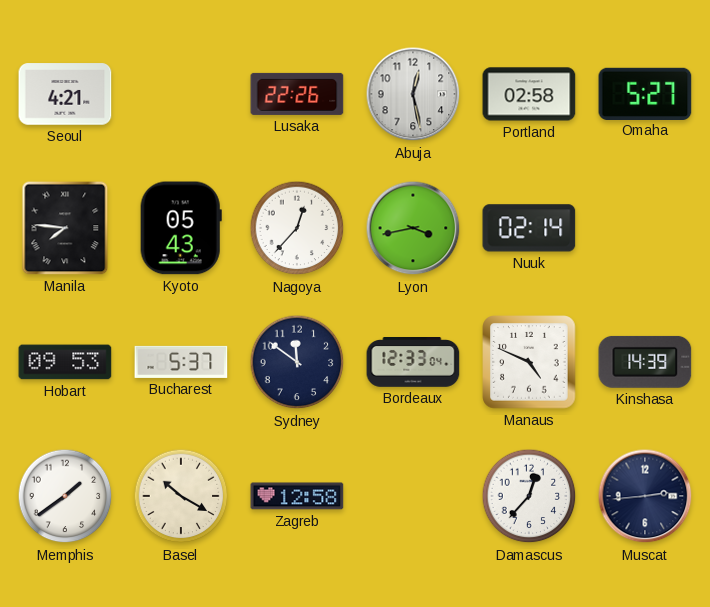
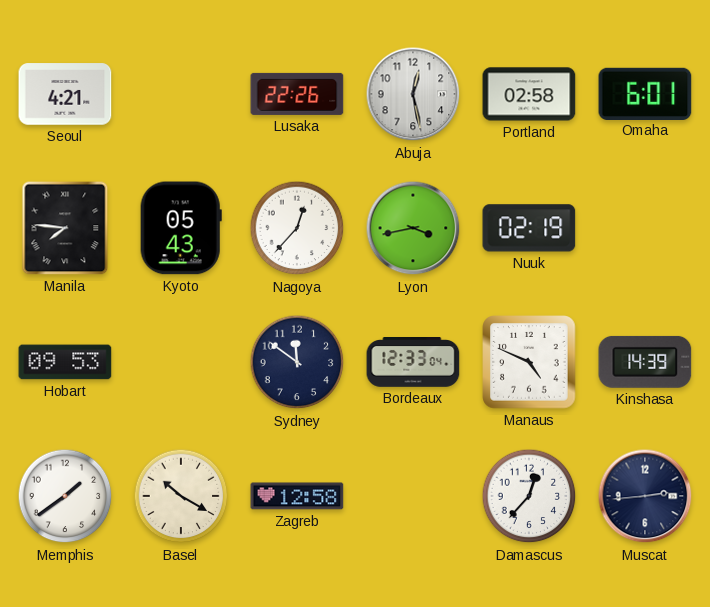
Omaha: 5:27 -> 6:01 (645, 93)
Nuuk: 02:14 -> 02:19 (529, 228)
Bucharest: 5:37 -> none (181, 362)
